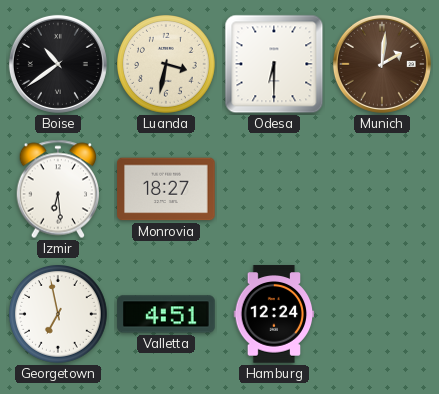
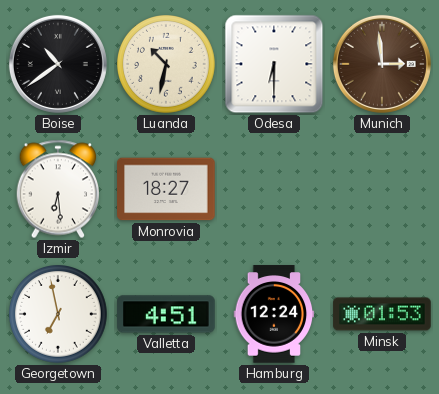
Luanda: 3:32 -> 10:32 (167, 65)
Munich: 2:01 -> 2:59 (382, 64)
Minsk: none -> 01:53 (382, 314)
